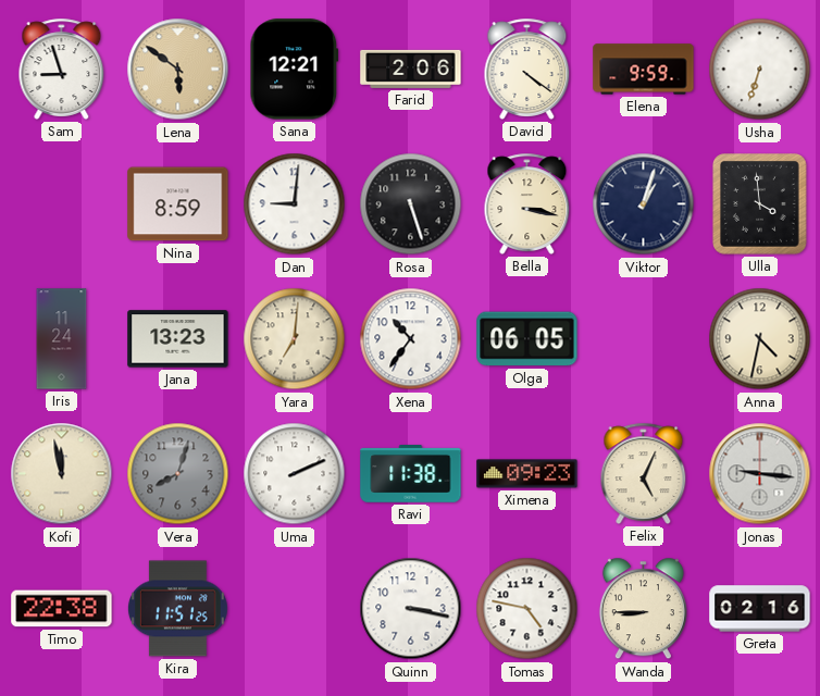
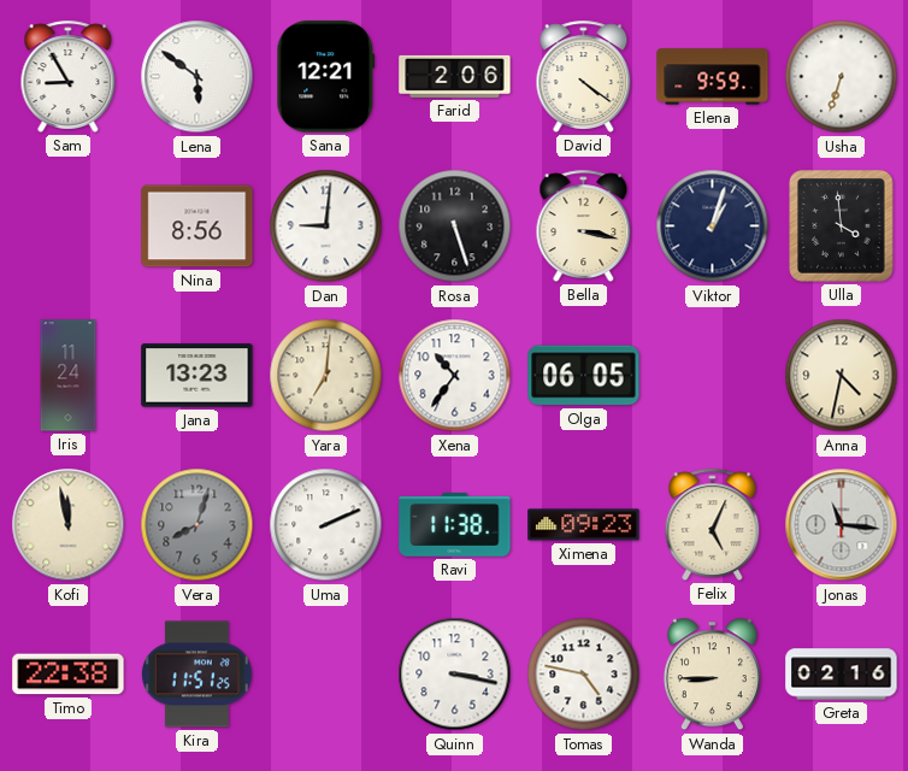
Sam: 8:57 -> 8:55 (69, 76)
Lena dial: champagne -> white (197, 77)
Nina: 8:59 -> 8:56 (197, 226)
Jonas: 9:16 -> 11:16 (842, 525)
